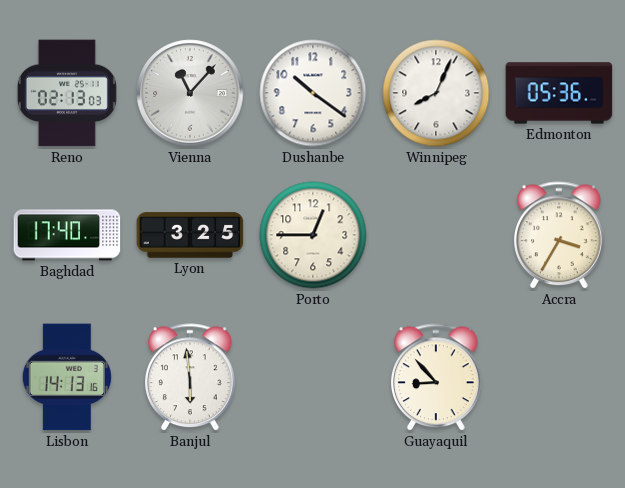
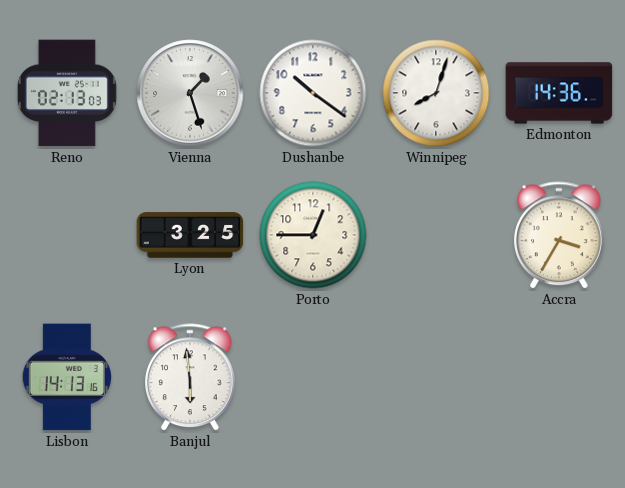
Vienna: 11:07 -> 1:27 (190, 93)
Winnipeg: 8:04 -> 8:03 (436, 93)
Edmonton: 05:36 -> 14:36 (559, 93)
Baghdad: 17:40 -> none (67, 235)
Guayaquil: 8:53 -> none (437, 378)
